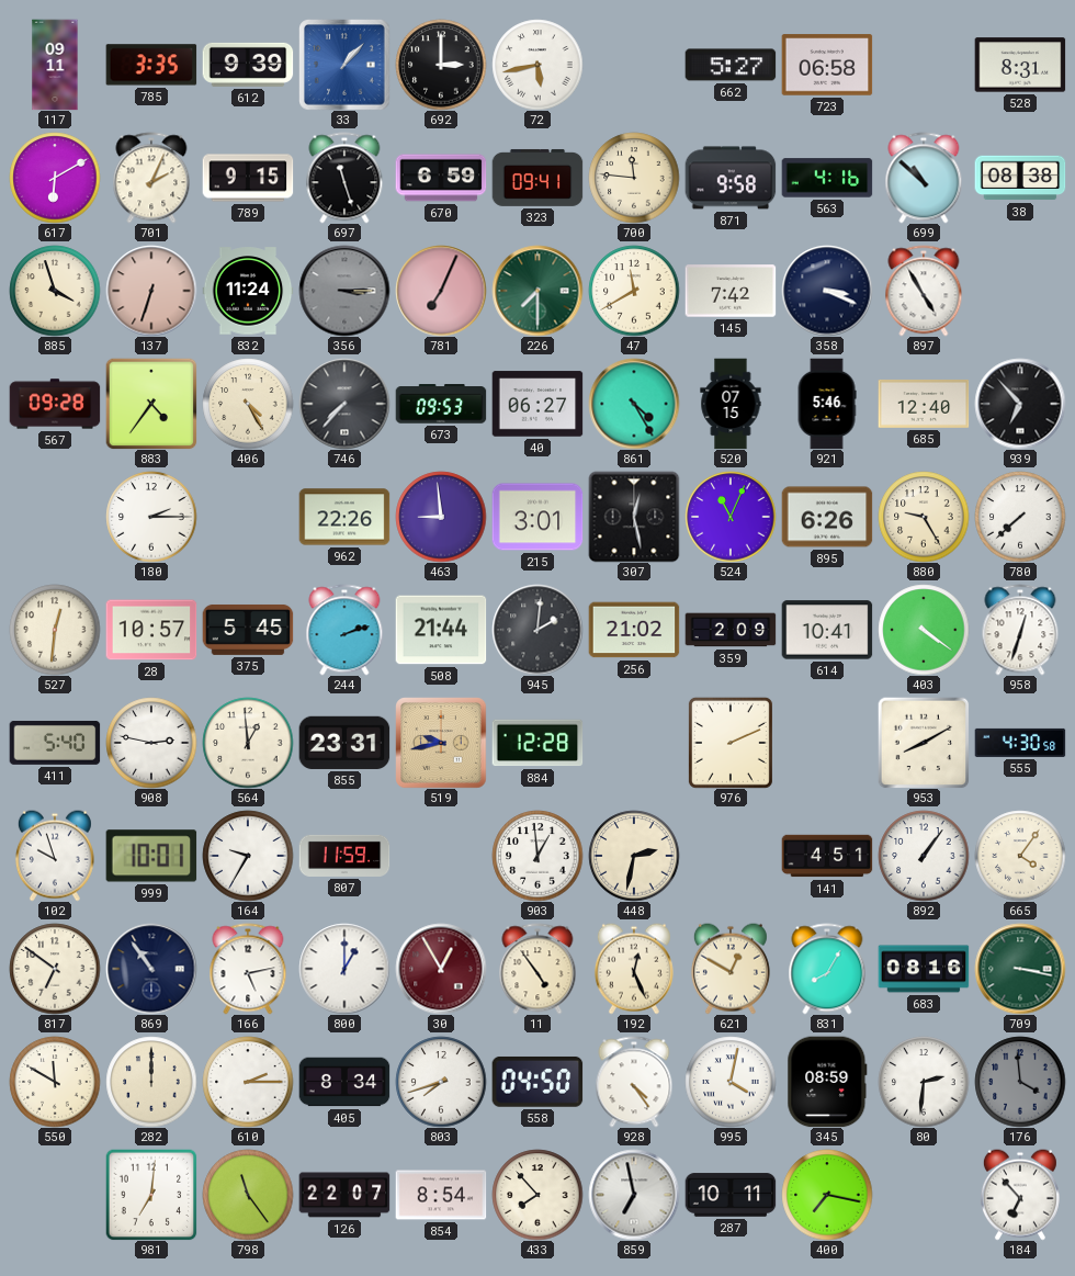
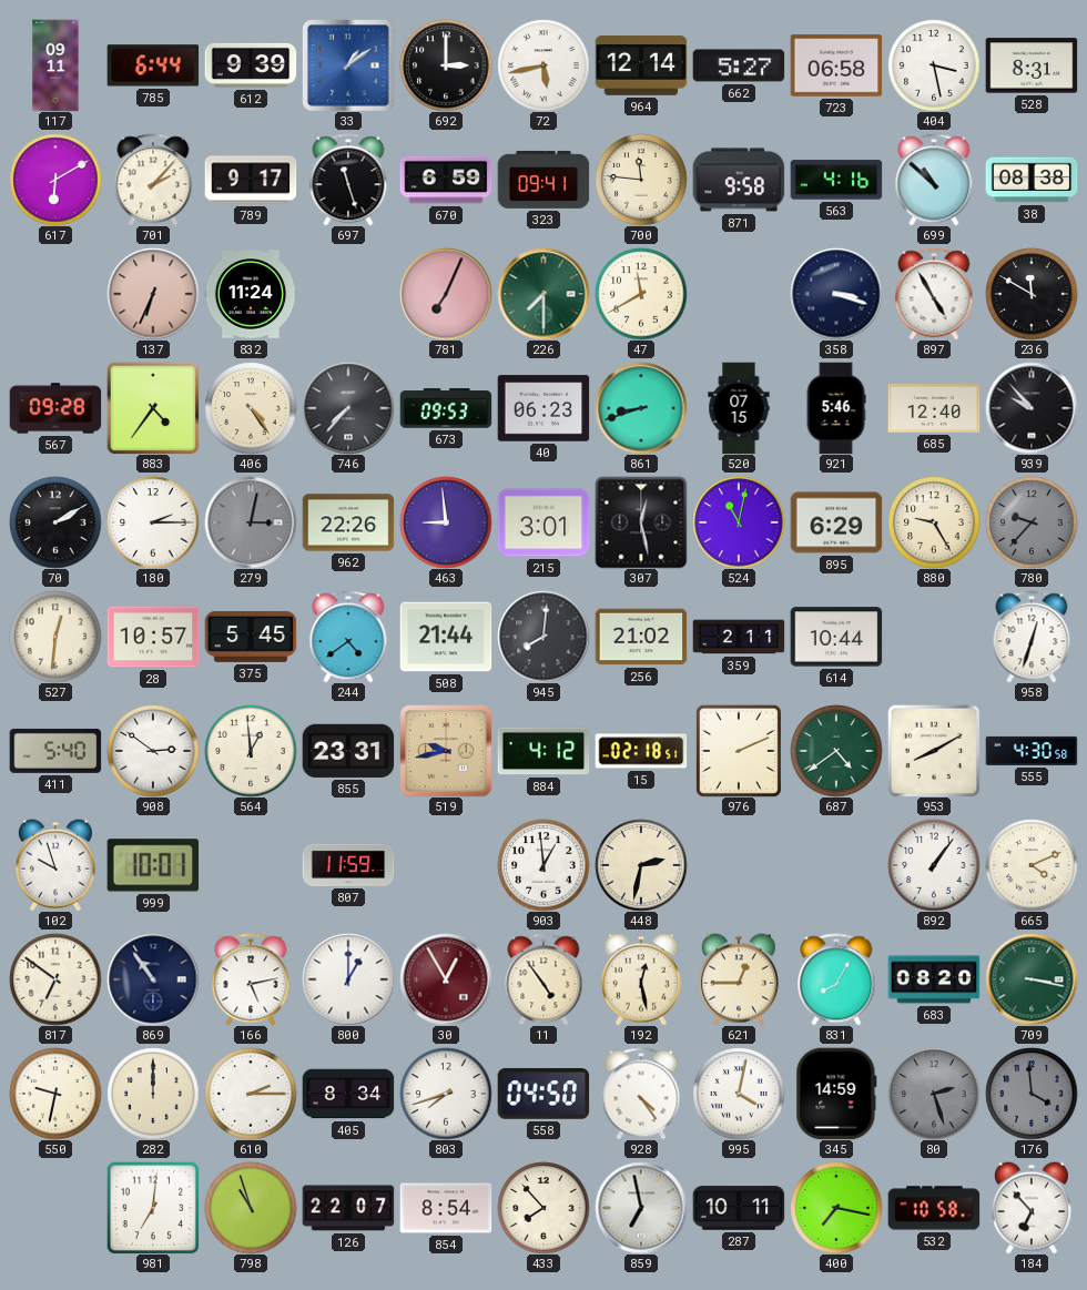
785: 3:35 -> 6:44 (153, 65)
33: 1:07 -> 1:09 (348, 65)
964: none -> 12:14 (641, 67)
404: none -> 3:28 (934, 65)
701: 2:04 -> 2:07 (153, 180)
789: 9:15 -> 9:17 (251, 180)
885: 3:57 -> none (55, 291)
137: 6:33 -> 6:34 (153, 294)
356: 3:15 -> none (344, 291)
145: 7:42 -> none (731, 291)
358: 3:19 -> 3:18 (836, 294)
236: none -> 11:50 (1032, 294)
406: 4:25 -> 4:24 (251, 408)
40: 06:27 -> 06:23 (543, 408)
861: 4:25 -> 8:42 (641, 408)
939: 6:53 -> 9:53 (1032, 408)
70: none -> 2:10 (55, 522)
279: none -> 3:02 (251, 522)
524: 11:04 -> 11:02 (739, 522)
895: 6:26 -> 6:29 (836, 522)
780: 7:38 -> 9:37 (1032, 522)
780 dial: white -> grey (1032, 522)
244: 2:12 -> 4:39 (348, 637)
945: 2:01 -> 8:01 (543, 637)
359: 2:09 -> 2:11 (739, 637)
614: 10:41 -> 10:44 (836, 637)
403: 4:21 -> none (924, 630)
908: 2:47 -> 2:51 (153, 751)
884: 12:28 -> 4:12 (543, 751)
15: none -> 02:18 (641, 751)
687: none -> 4:39 (836, 751)
164: 9:35 -> none (248, 856)
141: 4:51 -> none (827, 856)
665: 4:06 -> 4:11 (1032, 865)
192: 12:26 -> 12:28 (641, 979)
621: 12:50 -> 12:45 (739, 979)
683: 08:16 -> 08:20 (934, 979)
550: 11:50 -> 9:32 (55, 1094)
345: 08:59 -> 14:59 (836, 1094)
80: 2:31 -> 2:27 (934, 1094)
80 dial: white -> grey (934, 1094)
798: 11:24 -> 10:57 (251, 1208)
532: none -> 10:58 (934, 1208)
